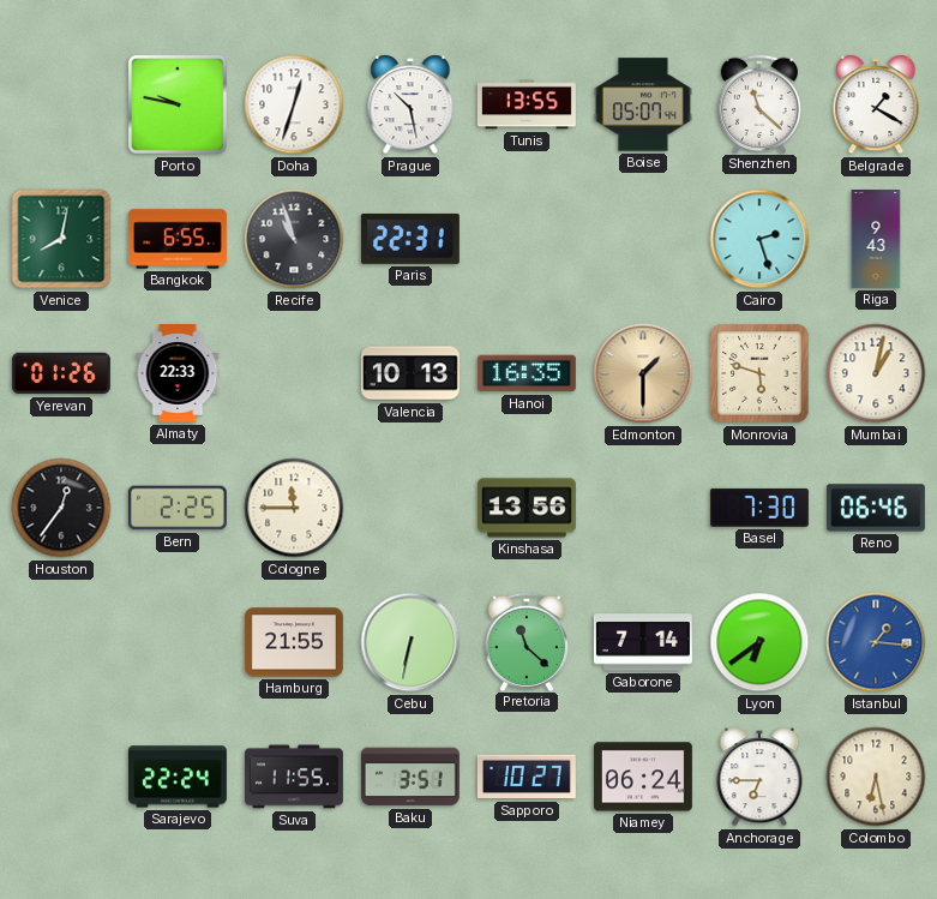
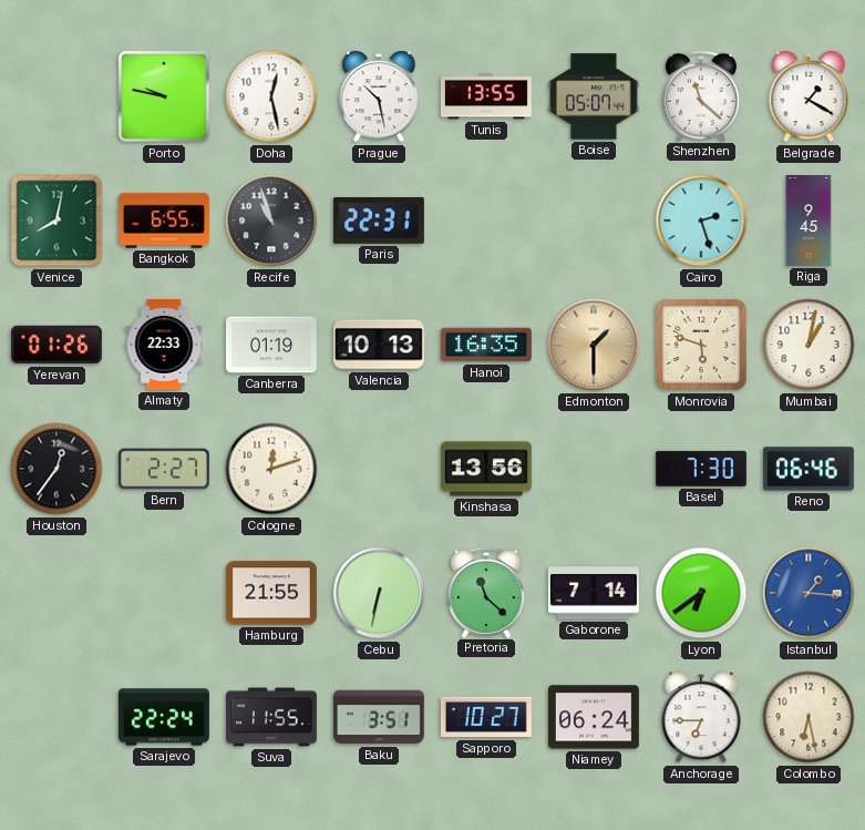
Doha: 12:33 -> 12:28 (271, 96)
Riga: 9:43 -> 9:45 (809, 222)
Canberra: none -> 01:19 (271, 345)
Bern: 2:25 -> 2:27 (164, 469)
Cologne: 11:45 -> 12:12 (271, 469)
